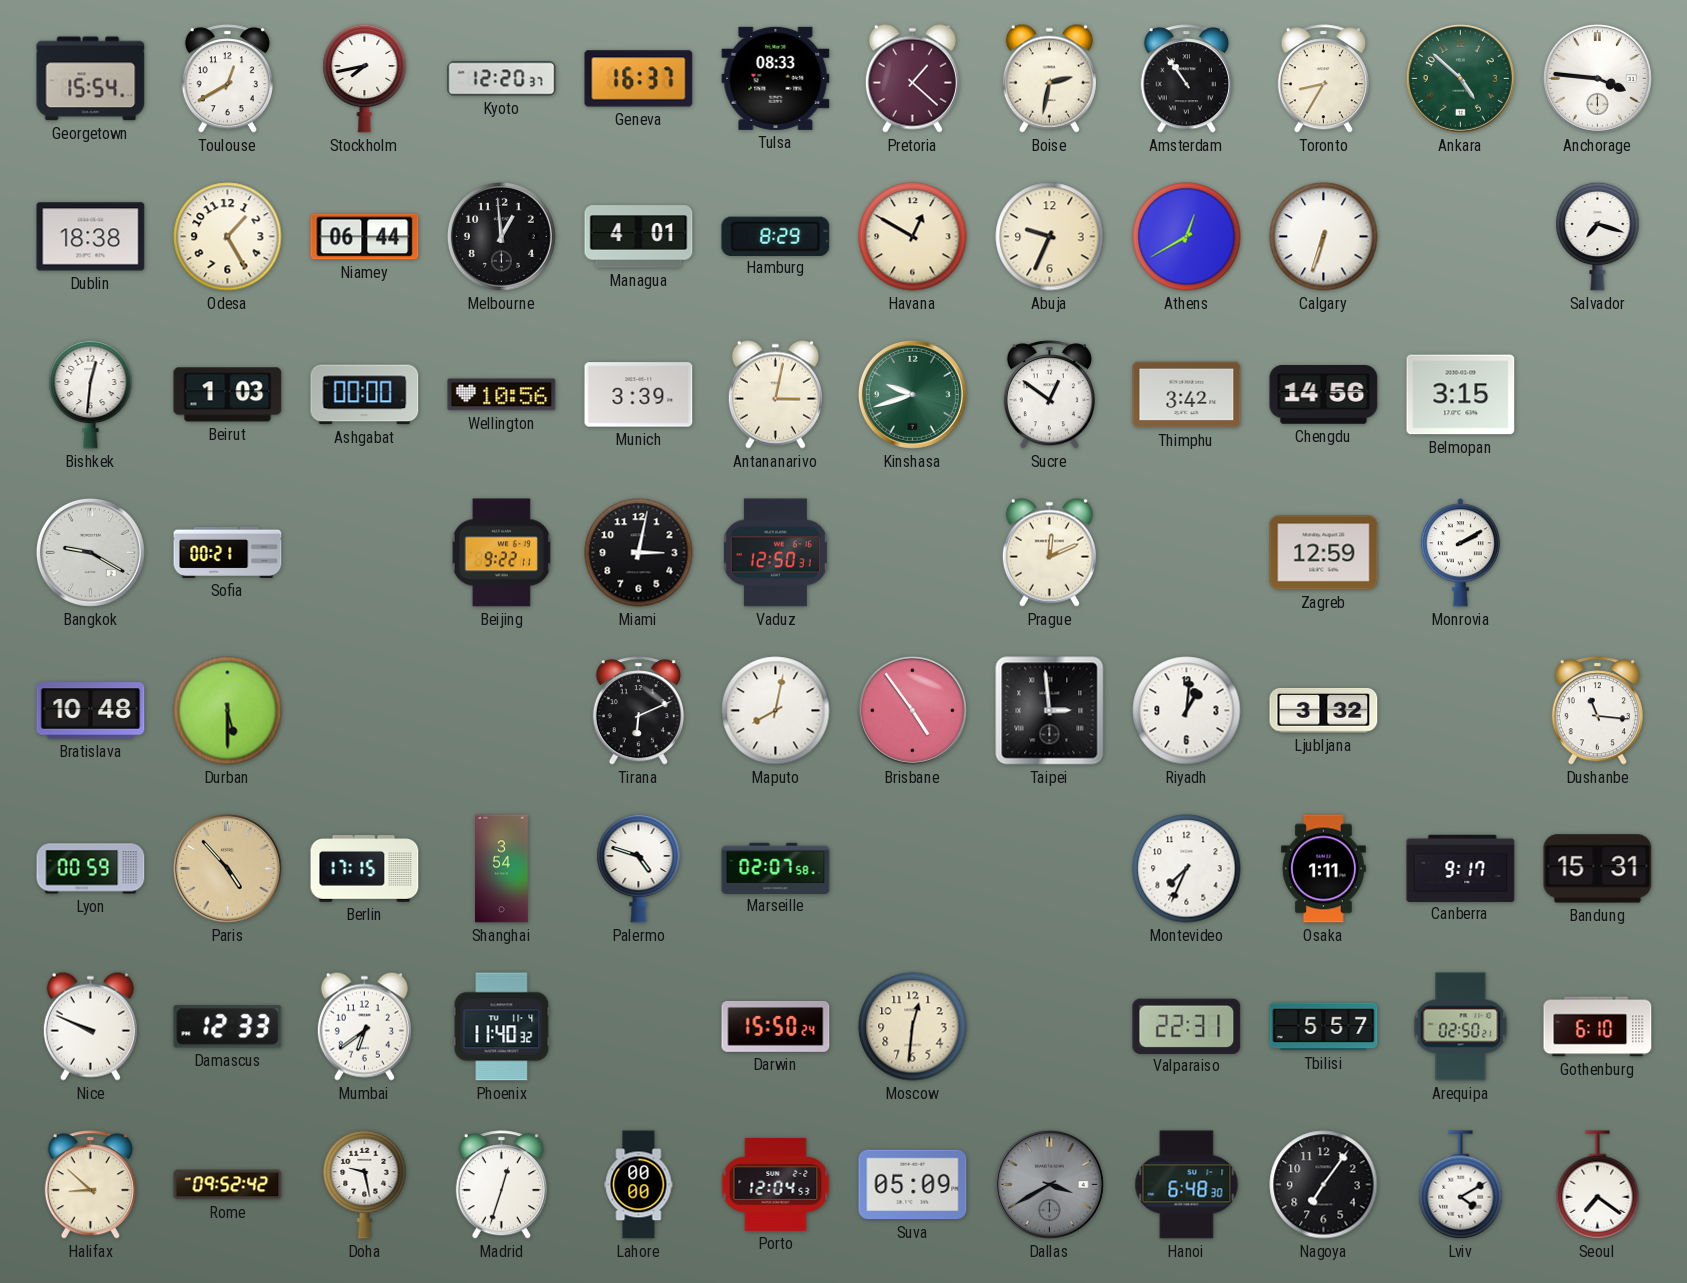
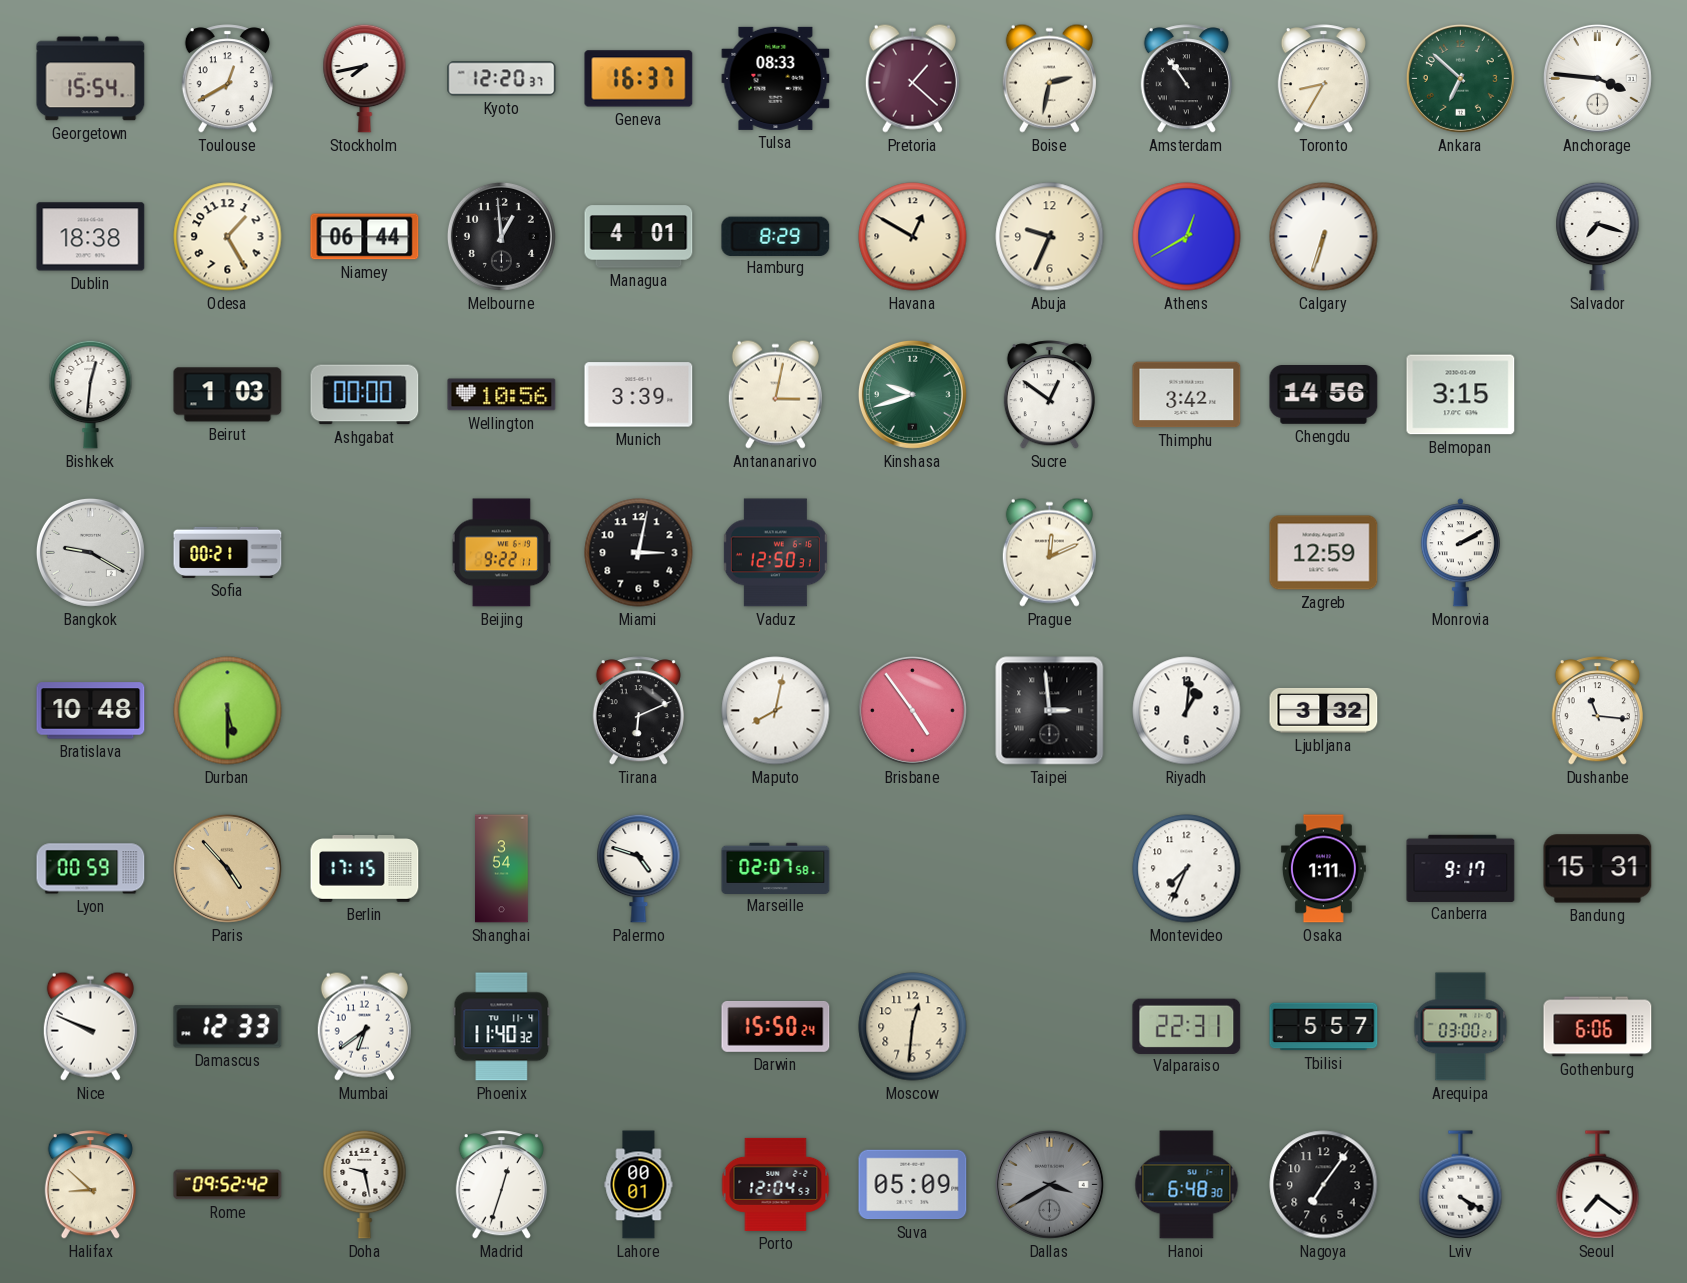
Ankara: 4:52 -> 6:52 (1460, 78)
Arequipa: 02:50 -> 03:00 (1461, 1027)
Gothenburg: 6:10 -> 6:06 (1598, 1027)
Lahore: 00:00 -> 00:01 (639, 1185)
Lviv: 4:10 -> 4:20 (1461, 1185)
